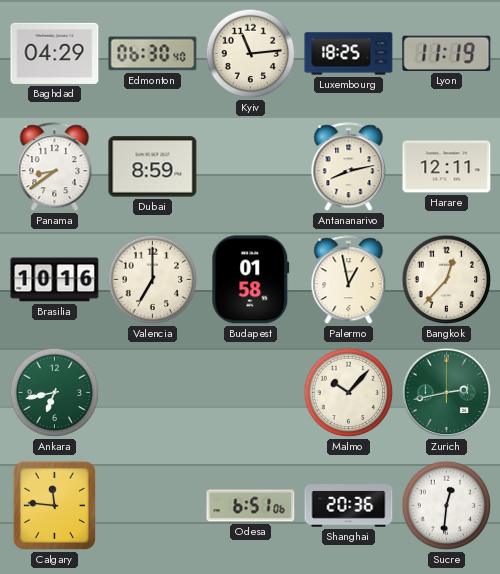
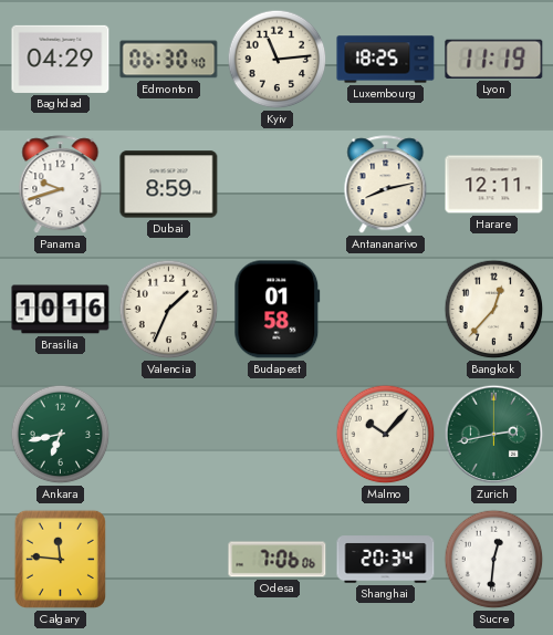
Panama: 8:39 -> 9:42 (61, 185)
Valencia: 7:00 -> 1:34 (169, 310)
Palermo: 12:58 -> none (349, 280)
Odesa: 6:51 -> 7:06 (278, 560)
Shanghai: 20:36 -> 20:34 (386, 560)
